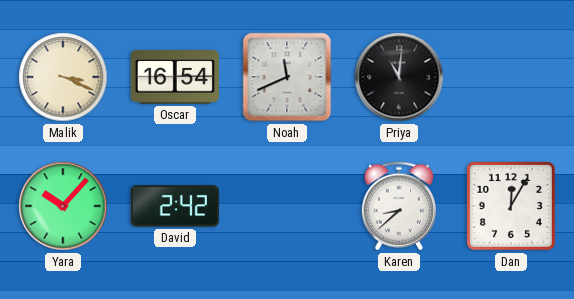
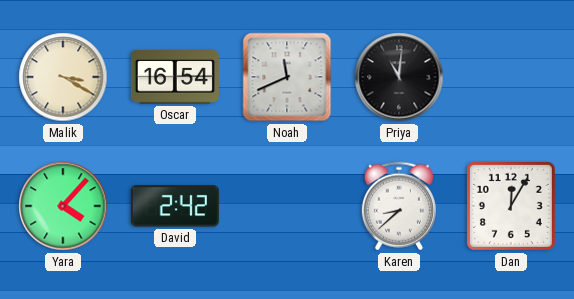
Malik: 3:19 -> 3:20 (63, 77)
Yara: 10:07 -> 4:07 (63, 206)
